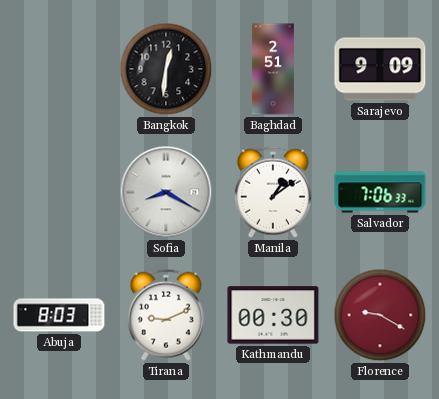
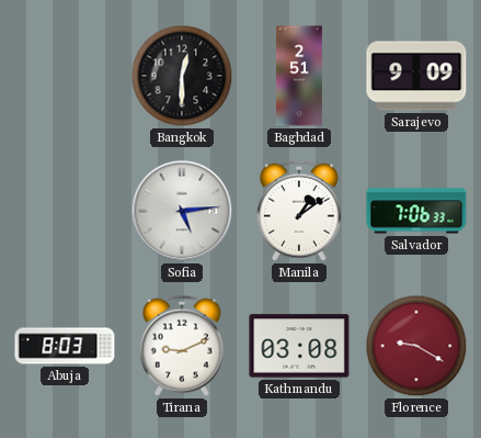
Bangkok: 12:31 -> 12:30 (182, 76)
Sofia: 8:20 -> 5:14 (182, 211)
Kathmandu: 00:30 -> 03:08 (299, 346)
